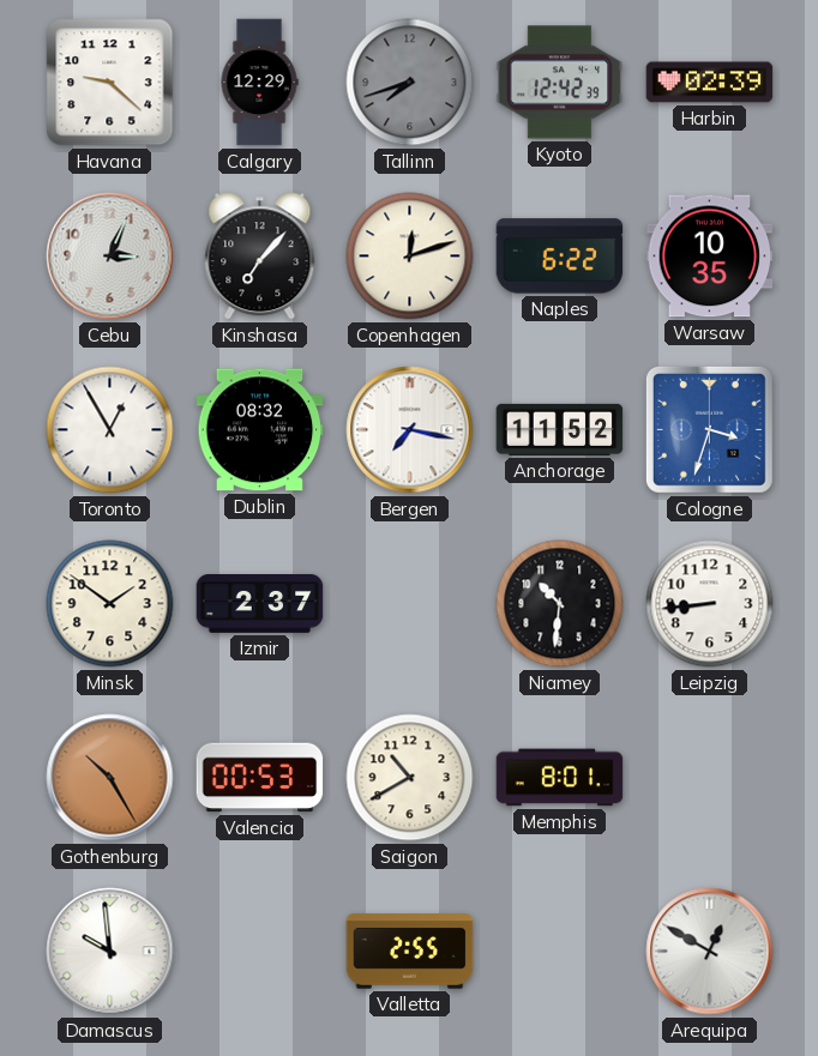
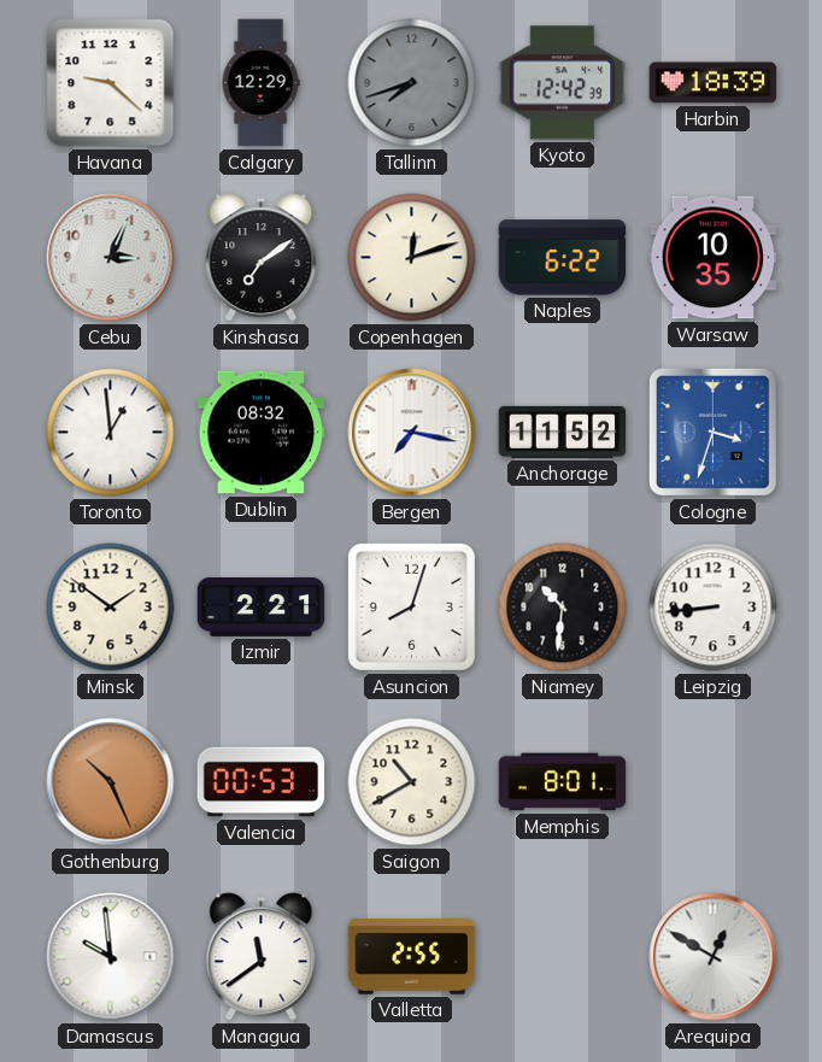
Harbin: 02:39 -> 18:39 (714, 83)
Kinshasa: 7:07 -> 7:09 (262, 258)
Toronto: 12:55 -> 12:59 (111, 433)
Izmir: 2:37 -> 2:21 (262, 608)
Asuncion: none -> 8:03 (411, 606)
Gothenburg: 10:25 -> 10:26 (111, 782)
Managua: none -> 11:39 (262, 957)
